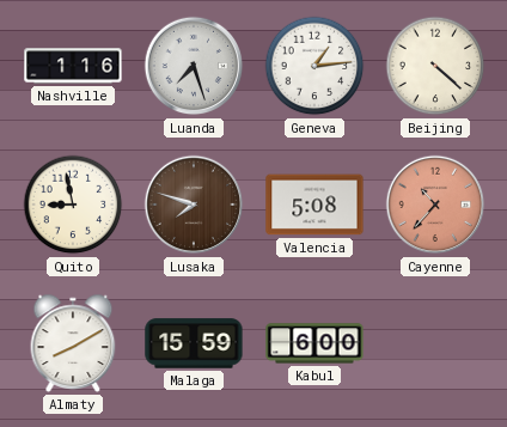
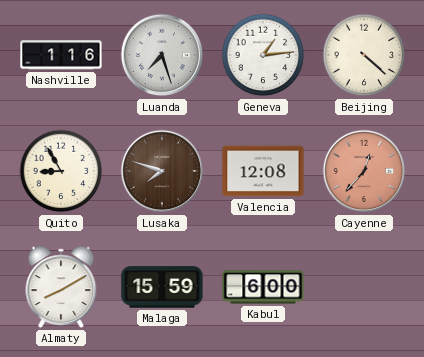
Quito: 8:58 -> 8:55 (61, 171)
Valencia: 5:08 -> 12:08 (263, 171)
Cayenne: 10:37 -> 12:37 (364, 171)
